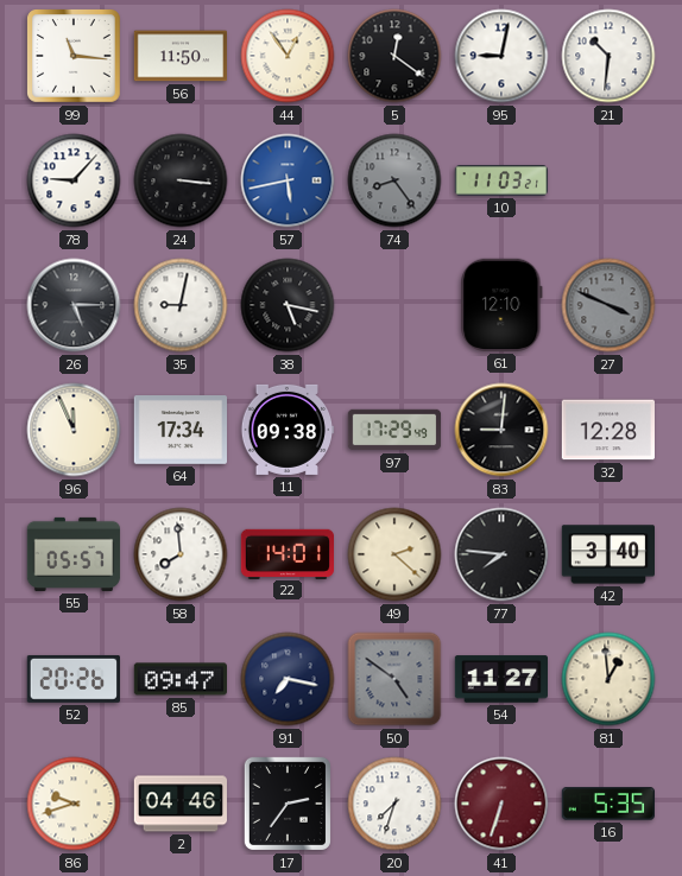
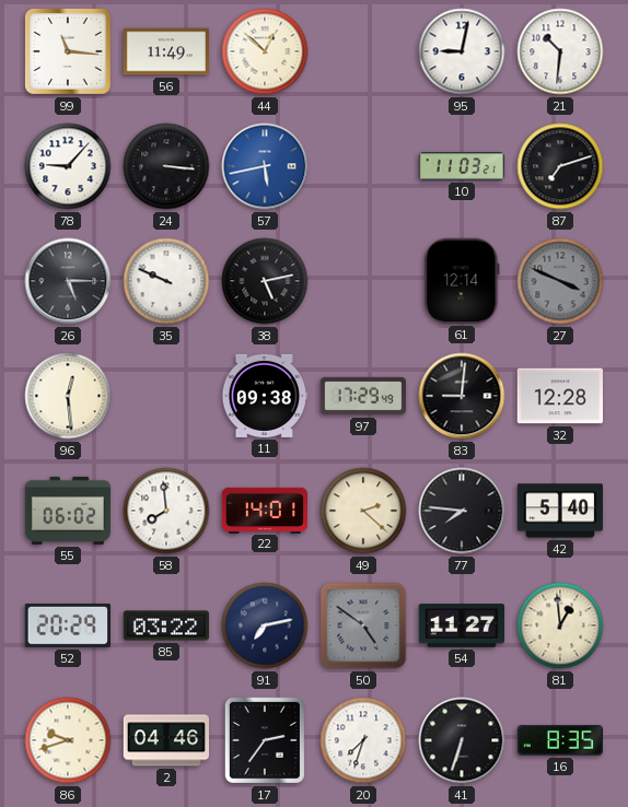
56: 11:50 -> 11:49 (166, 51)
44: 12:54 -> 12:52 (265, 51)
5: 12:21 -> none (394, 56)
74: 8:24 -> none (394, 180)
87: none -> 7:12 (560, 166)
35: 9:02 -> 9:49 (166, 281)
38: 5:17 -> 5:13 (265, 281)
61: 12:10 -> 12:14 (462, 281)
96: 11:56 -> 12:29 (68, 396)
64: 17:34 -> none (179, 431)
55: 05:57 -> 06:02 (68, 511)
42: 3:40 -> 5:40 (559, 511)
52: 20:26 -> 20:29 (68, 625)
85: 09:47 -> 03:22 (165, 625)
91: 7:17 -> 7:13 (265, 625)
41 dial: burgundy -> black (462, 740)
16: 5:35 -> 8:35 (559, 740)
